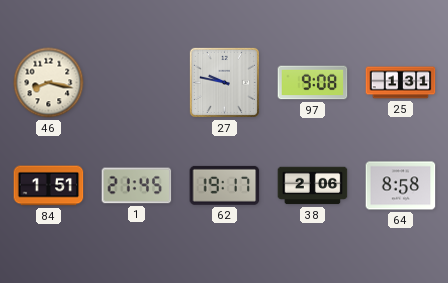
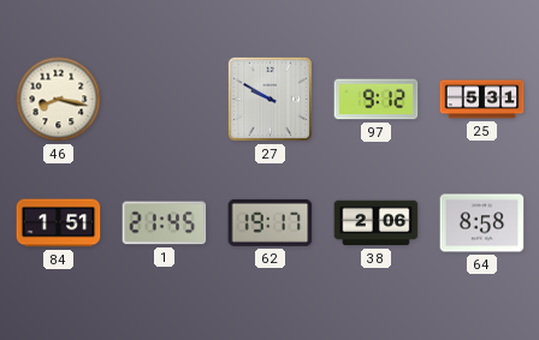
27: 9:47 -> 9:50 (269, 99)
97: 9:08 -> 9:12 (377, 100)
25: 1:31 -> 5:31 (482, 100)
